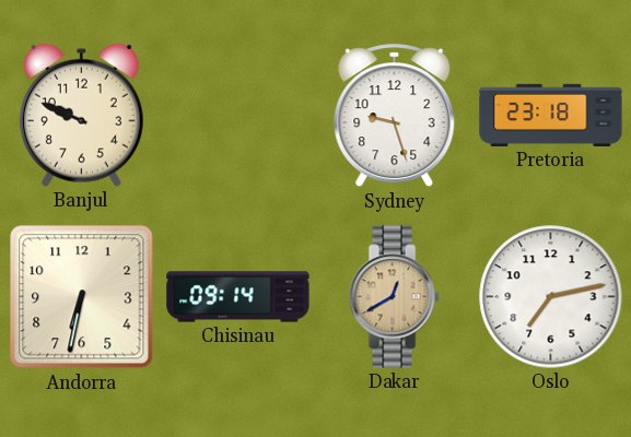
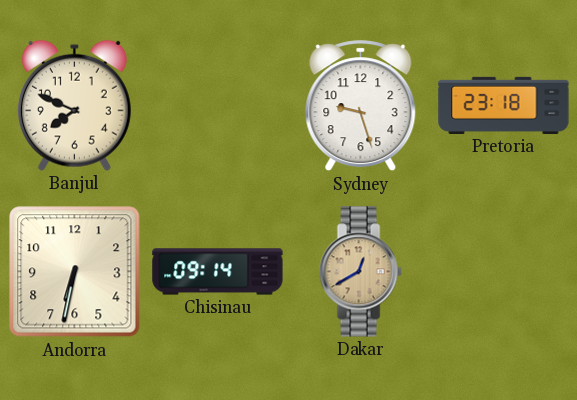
Banjul: 9:49 -> 7:49 (74, 105)
Oslo: 7:13 -> none (551, 297)
